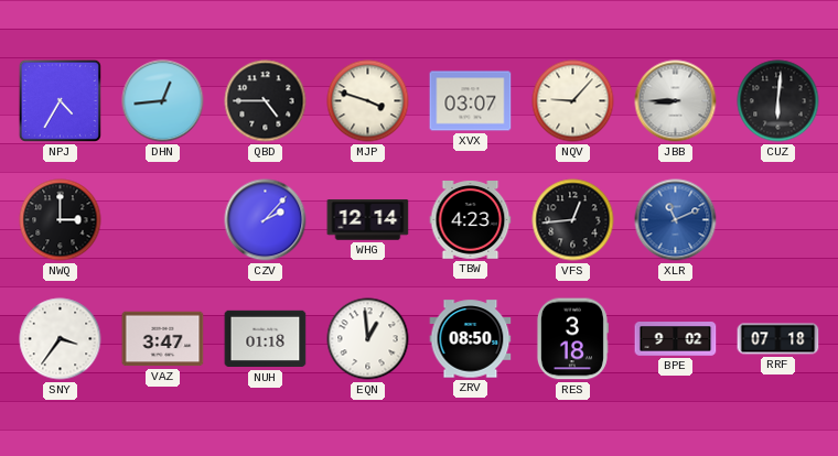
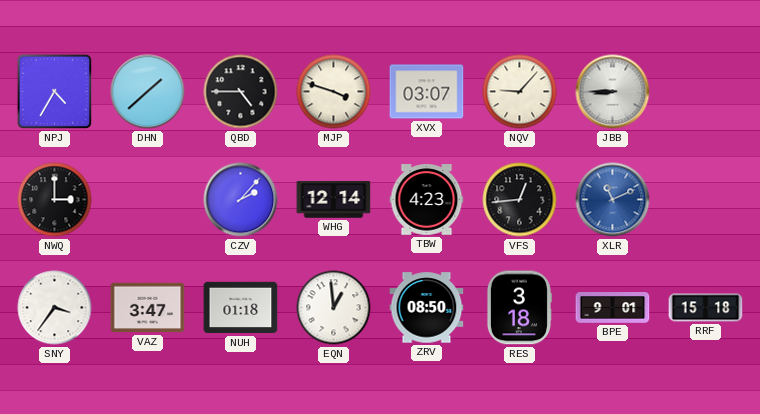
DHN: 12:44 -> 1:38 (148, 92)
CUZ: 6:01 -> none (778, 101)
BPE: 9:02 -> 9:01 (613, 308)
RRF: 07:18 -> 15:18 (706, 308)
